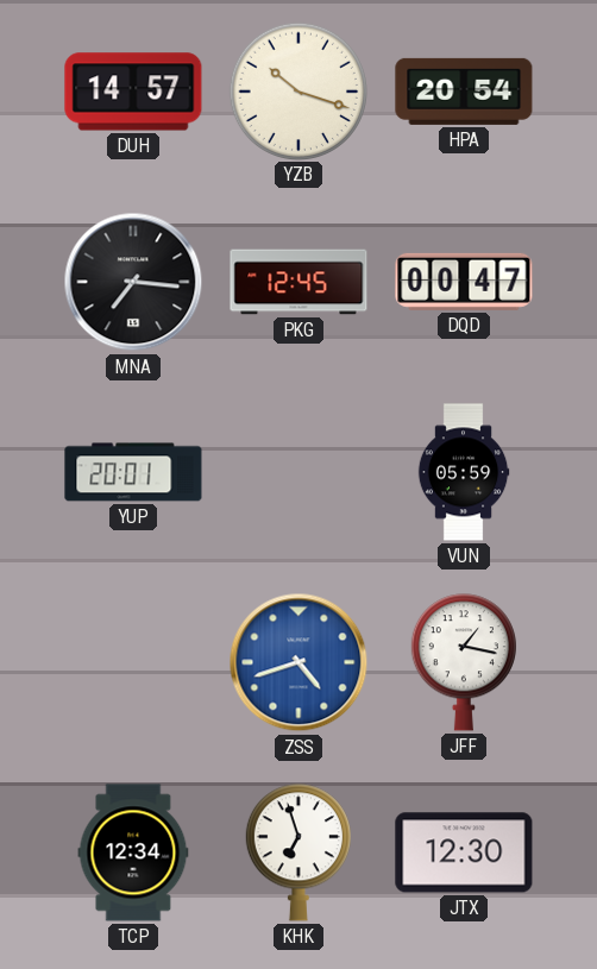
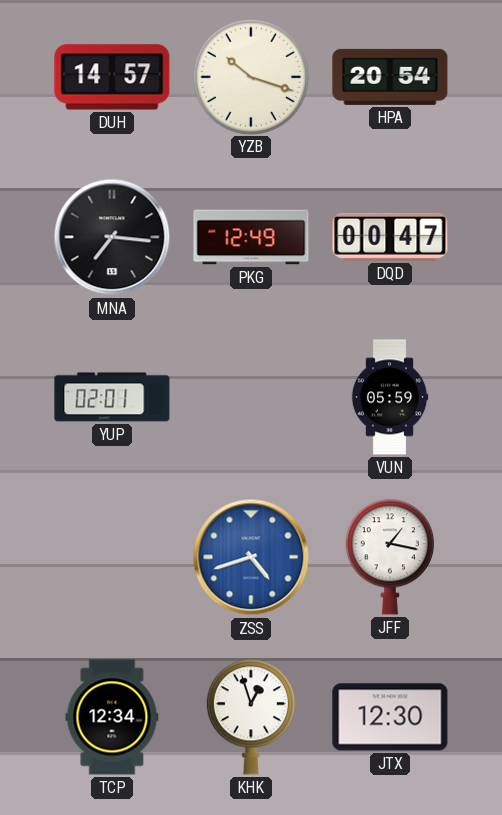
PKG: 12:45 -> 12:49 (251, 237)
YUP: 20:01 -> 02:01 (112, 397)
KHK: 6:57 -> 12:57 (251, 717)
